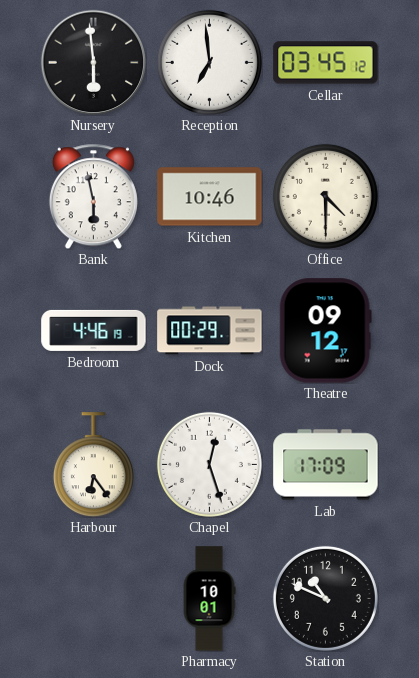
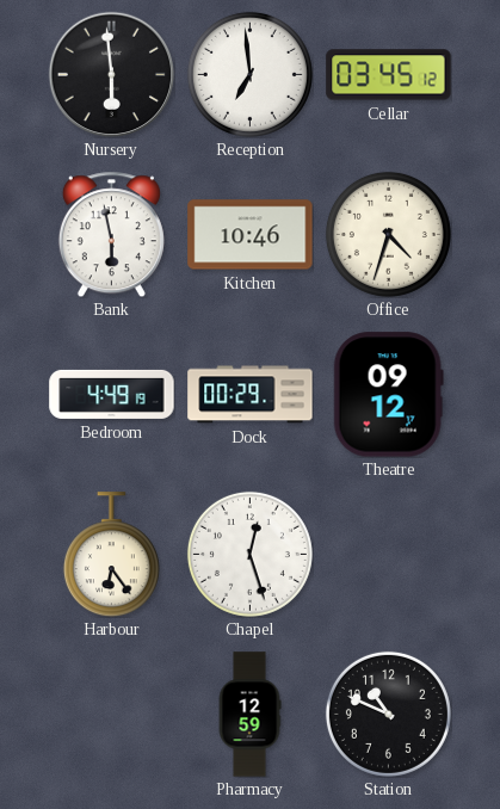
Office: 4:30 -> 4:33 (388, 234)
Bedroom: 4:46 -> 4:49 (112, 394)
Lab: 17:09 -> none (326, 465)
Pharmacy: 10:01 -> 12:59 (249, 715)
